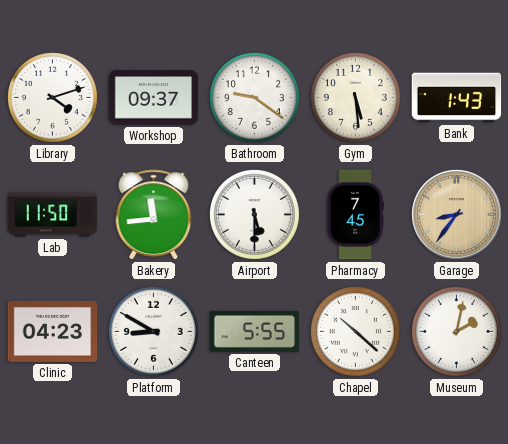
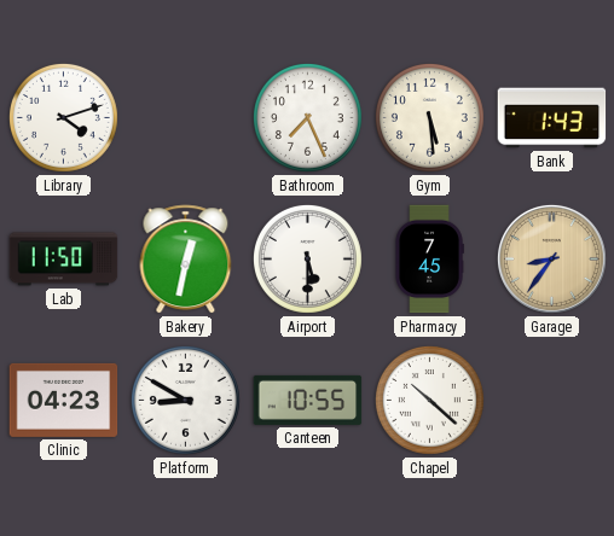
Workshop: 09:37 -> none (154, 98)
Bathroom: 9:21 -> 7:26 (307, 117)
Bakery: 11:44 -> 12:32 (186, 260)
Canteen: 5:55 -> 10:55 (308, 400)
Museum: 2:02 -> none (456, 331)
